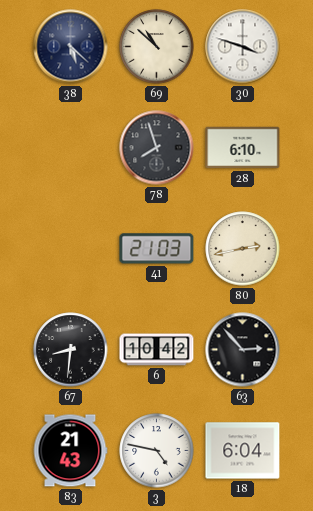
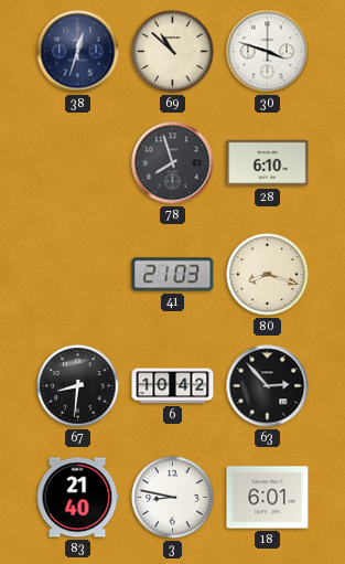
38: 5:22 -> 12:33 (78, 52)
80: 2:43 -> 8:18 (268, 275)
83: 21:43 -> 21:40 (77, 498)
3: 4:47 -> 8:47 (173, 498)
18: 6:04 -> 6:01 (268, 498)
